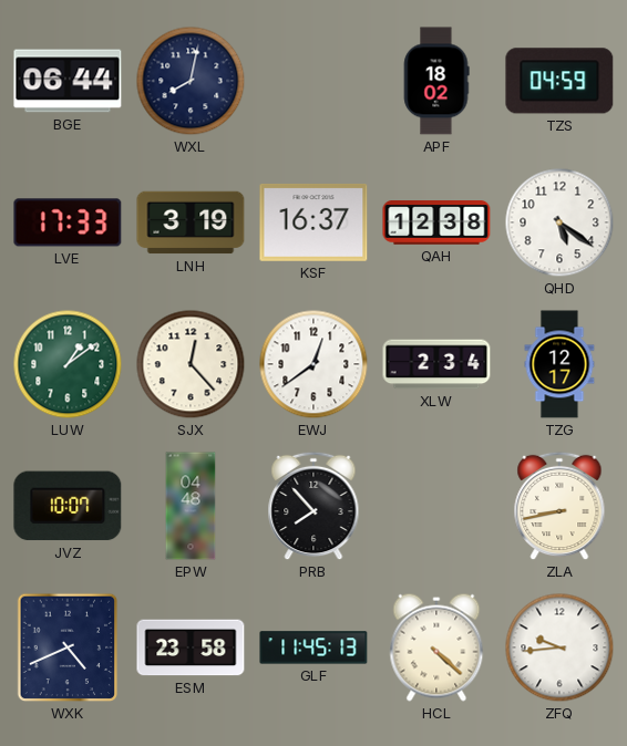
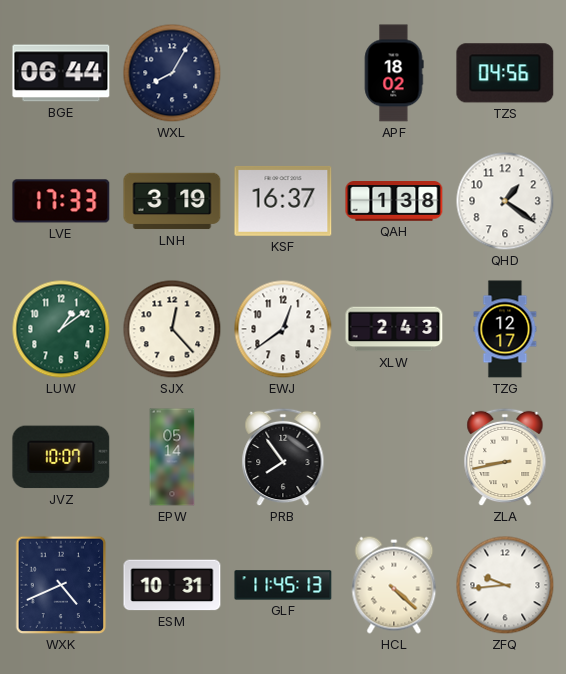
WXL: 8:02 -> 8:05 (172, 73)
TZS: 04:59 -> 04:56 (505, 73)
QAH: 12:38 -> 1:38 (394, 202)
QHD: 5:21 -> 1:21 (505, 201)
XLW: 2:34 -> 2:43 (394, 329)
EPW: 04:48 -> 05:14 (172, 457)
PRB: 7:53 -> 7:54 (283, 457)
ESM: 23:58 -> 10:31 (172, 585)
